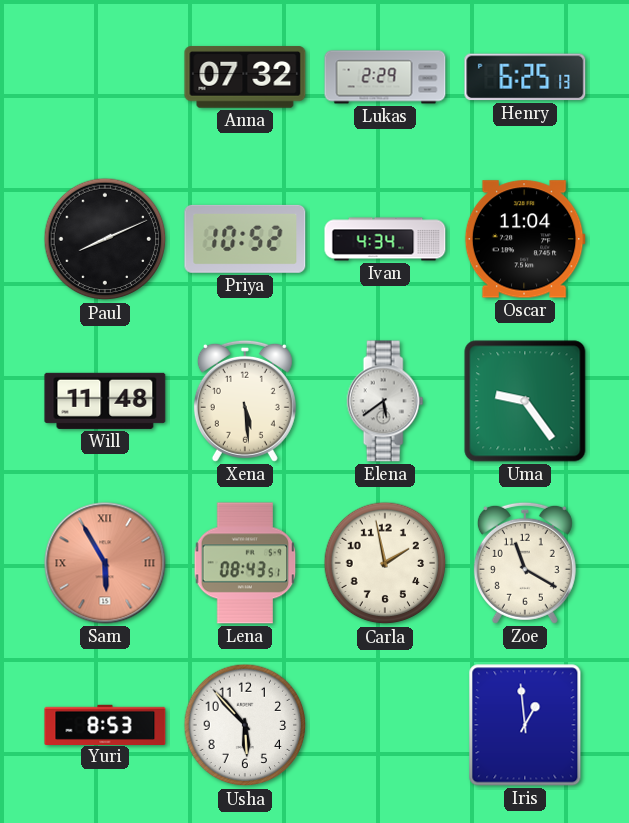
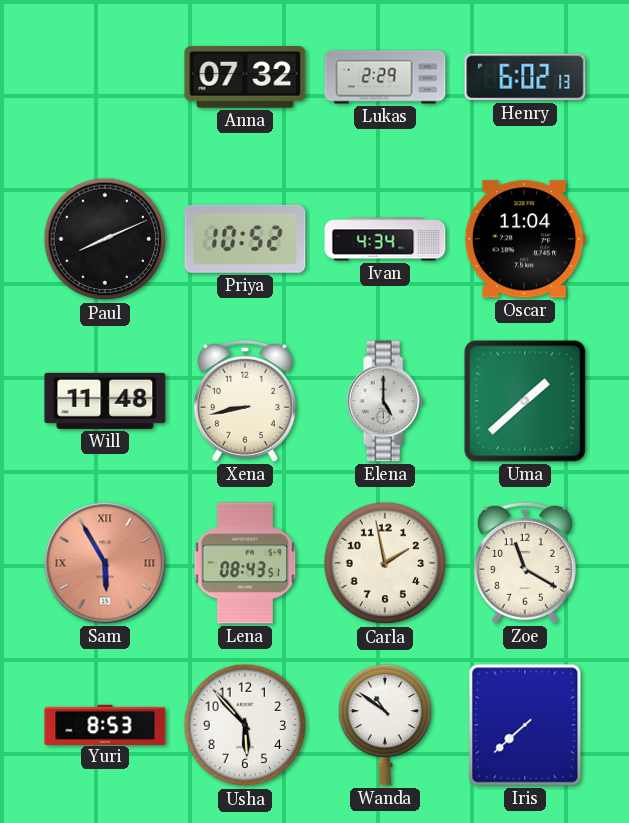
Henry: 6:25 -> 6:02 (525, 77)
Xena: 5:29 -> 8:43 (245, 401)
Elena: 5:39 -> 5:00 (385, 401)
Uma: 9:24 -> 1:38 (525, 401)
Wanda: none -> 10:51 (384, 725)
Iris: 12:59 -> 7:38 (525, 725)
